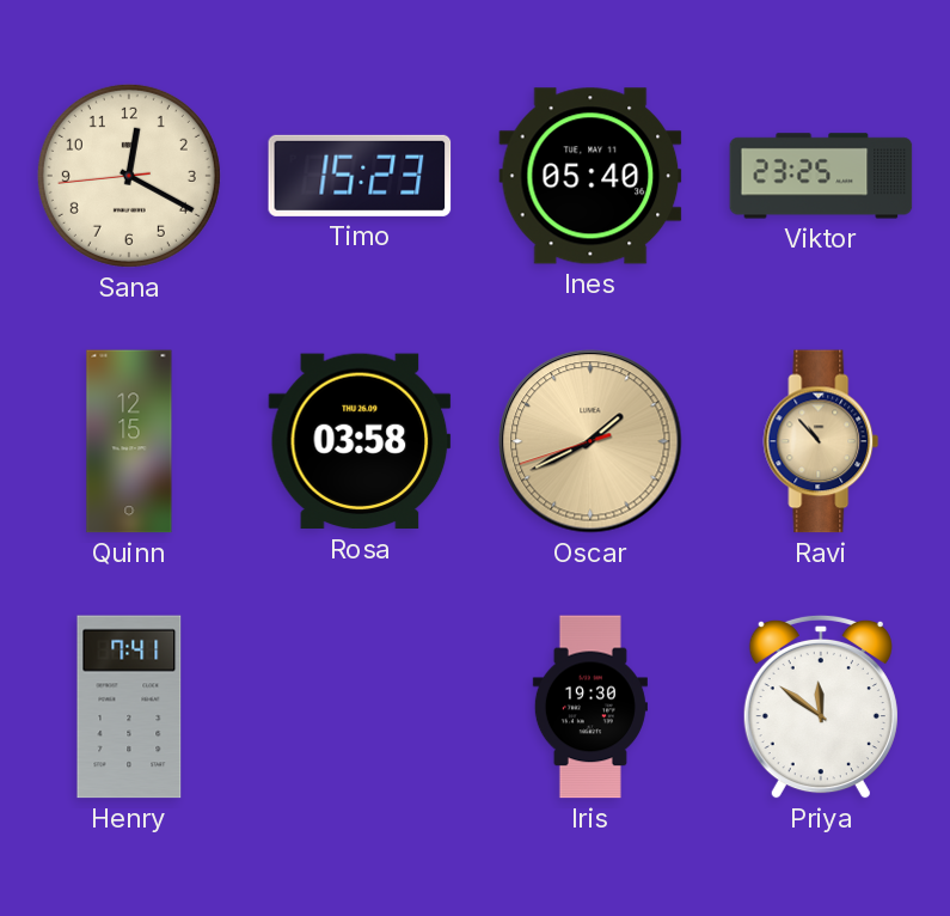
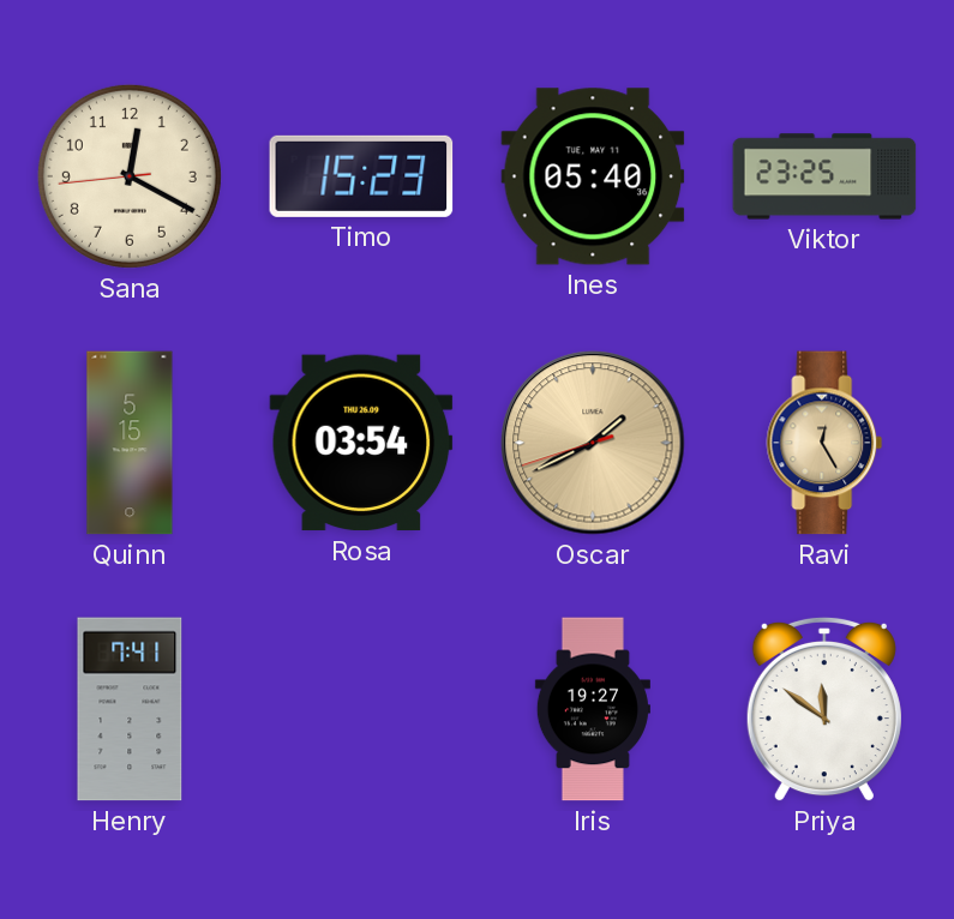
Quinn: 12:15 -> 5:15 (130, 443)
Rosa: 03:58 -> 03:54 (361, 443)
Ravi: 10:53 -> 12:25 (824, 443)
Iris: 19:30 -> 19:27 (593, 709)
